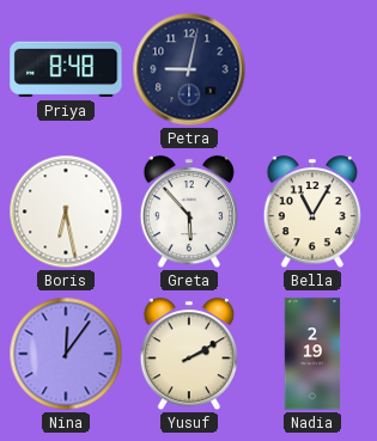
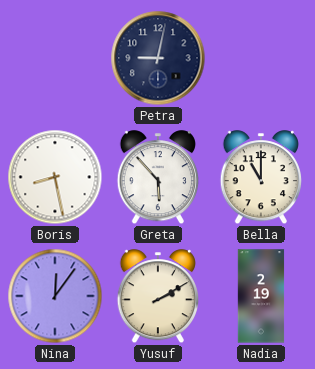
Priya: 8:48 -> none (66, 69)
Boris: 6:28 -> 8:28 (55, 177)
Bella: 11:05 -> 11:00 (260, 178)
